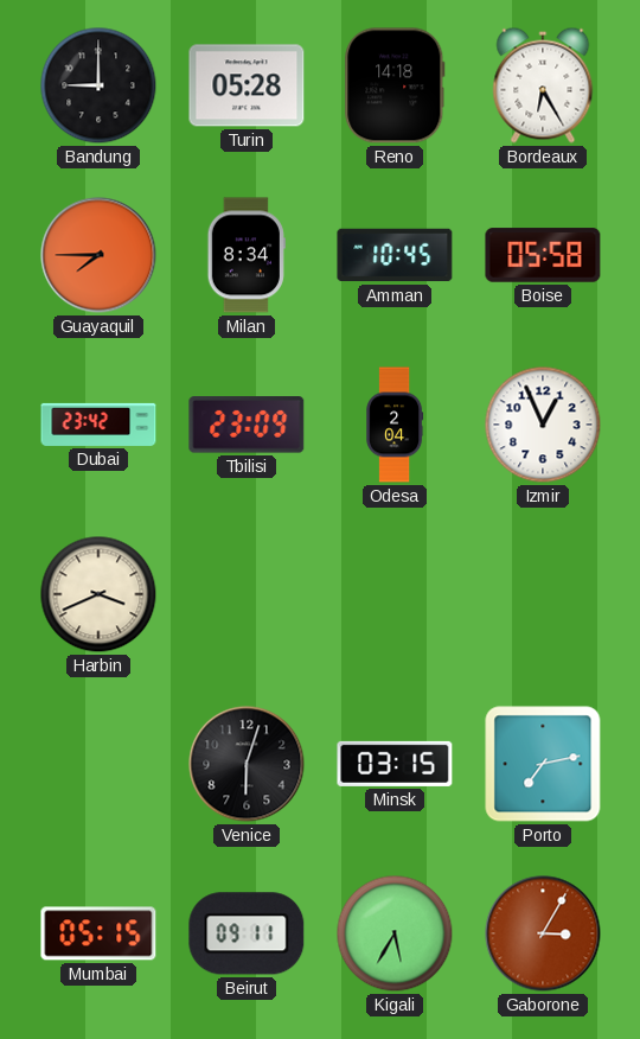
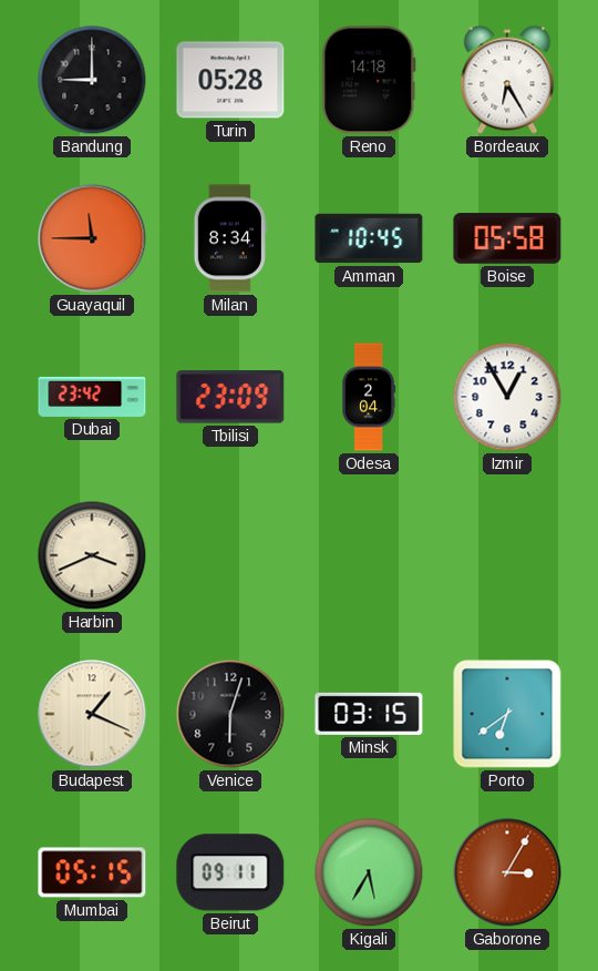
Guayaquil: 7:45 -> 11:45 (92, 238)
Izmir: 12:56 -> 12:55 (507, 397)
Budapest: none -> 1:19 (92, 714)
Porto: 7:13 -> 6:39 (507, 714)
